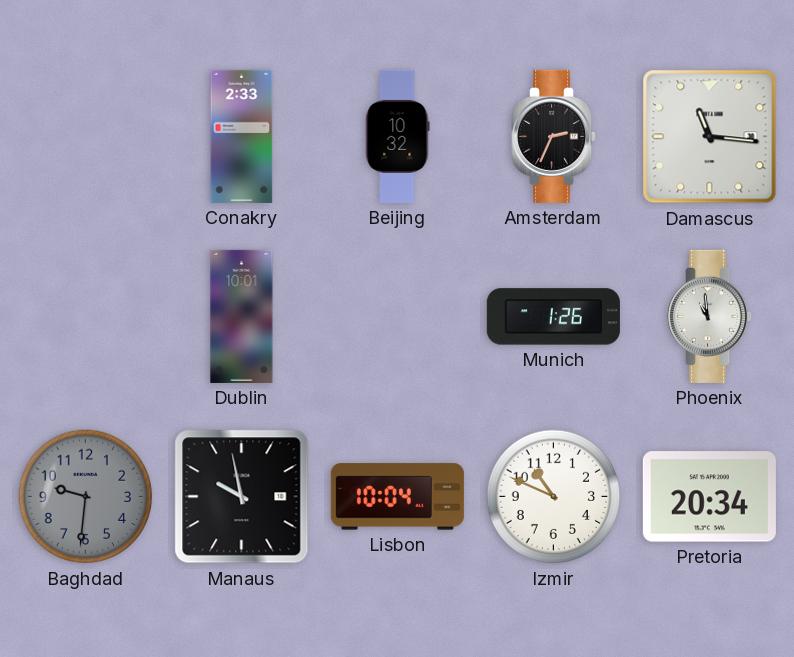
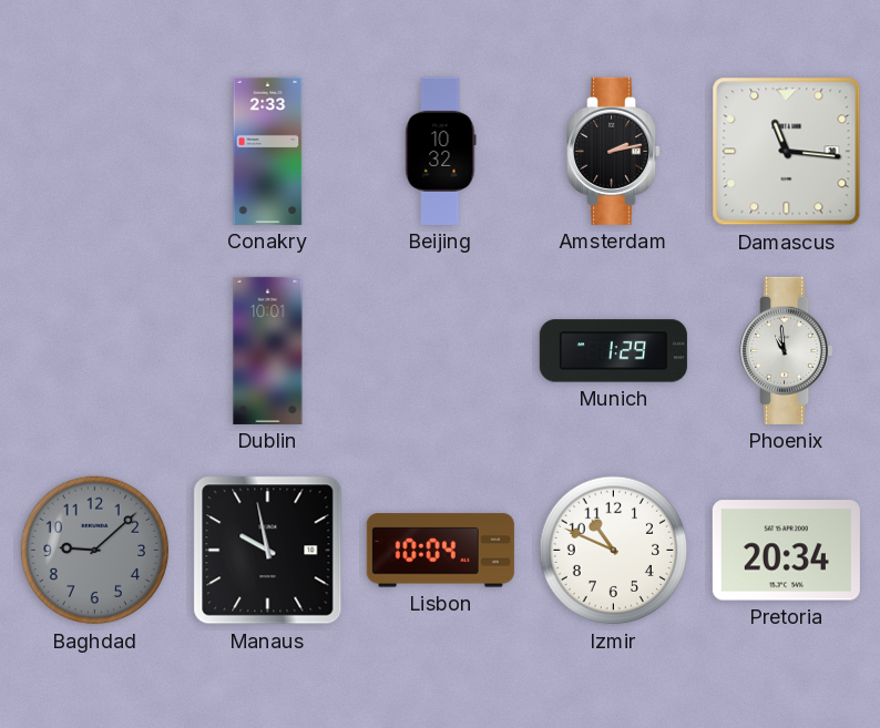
Amsterdam: 2:34 -> 2:13 (614, 151)
Munich: 1:26 -> 1:29 (613, 351)
Baghdad: 9:31 -> 9:08 (95, 551)
